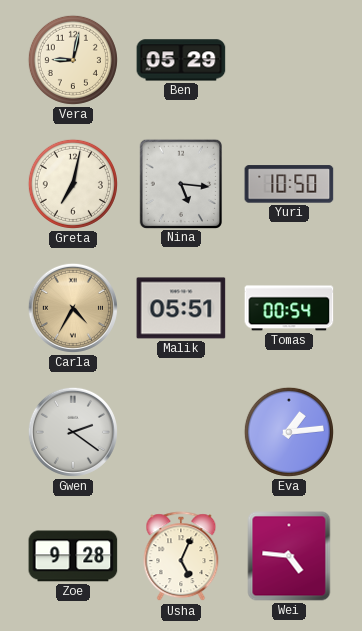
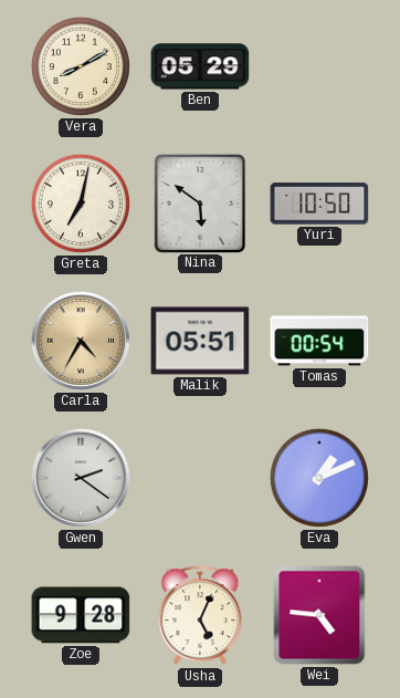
Vera: 9:02 -> 8:10 (81, 66)
Nina: 5:16 -> 5:51 (199, 202)
Eva: 1:14 -> 1:11 (319, 478)
